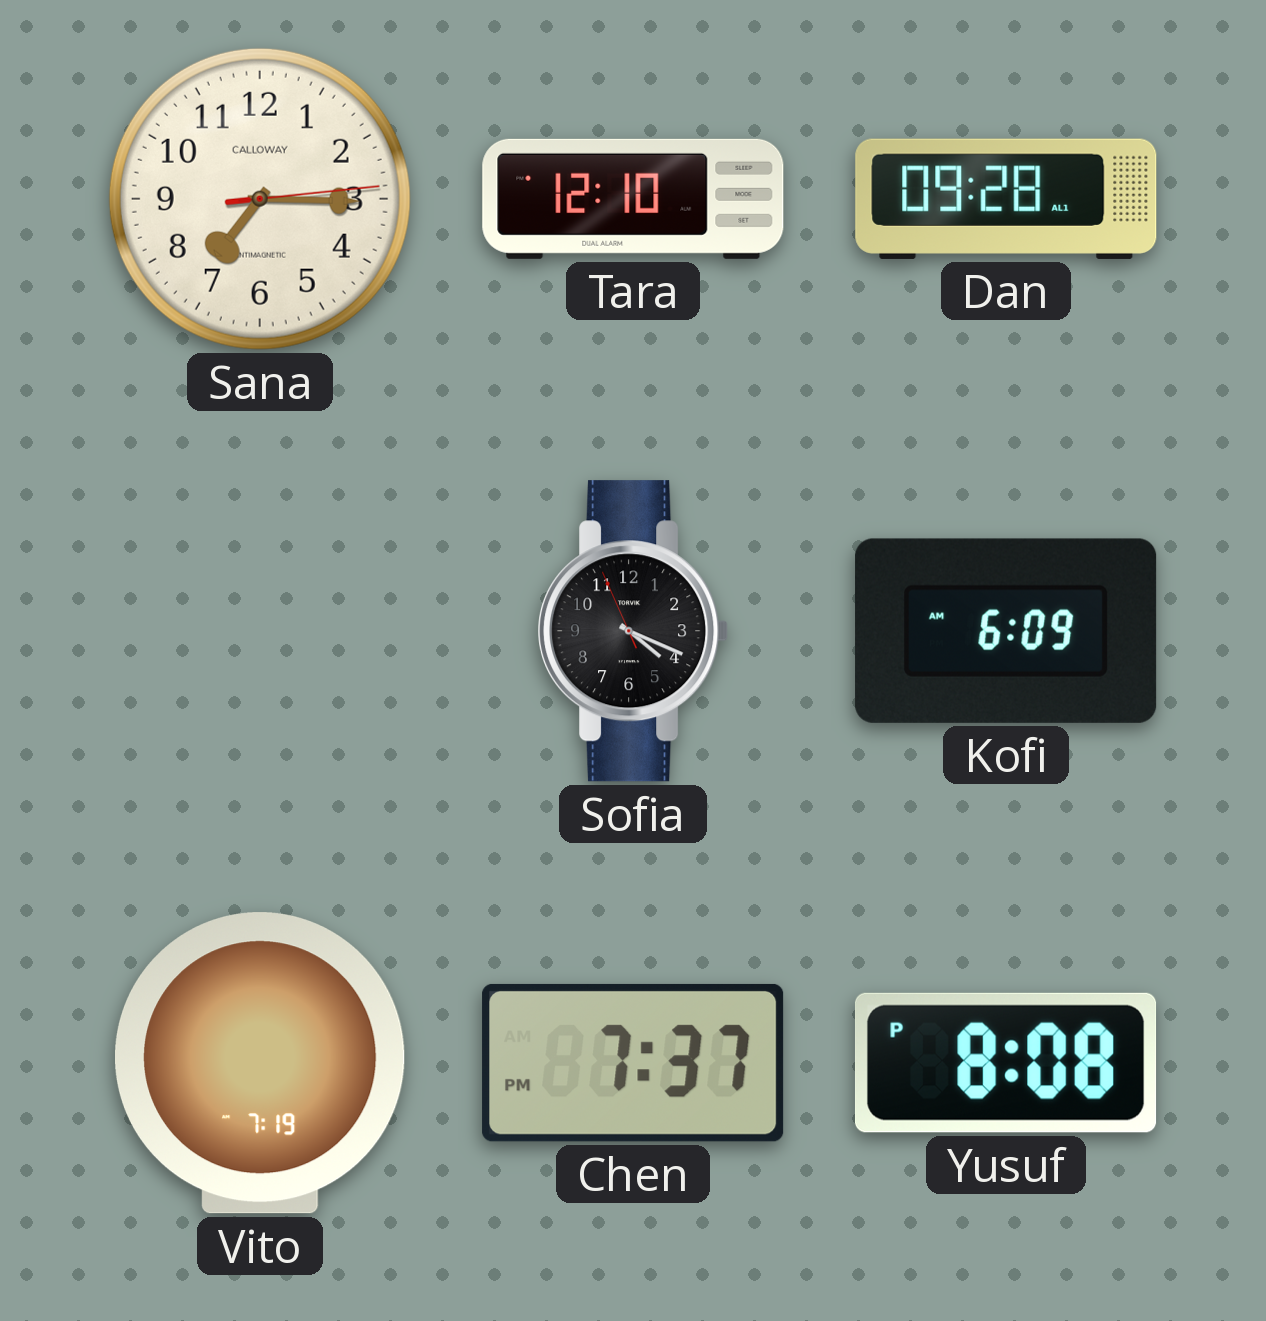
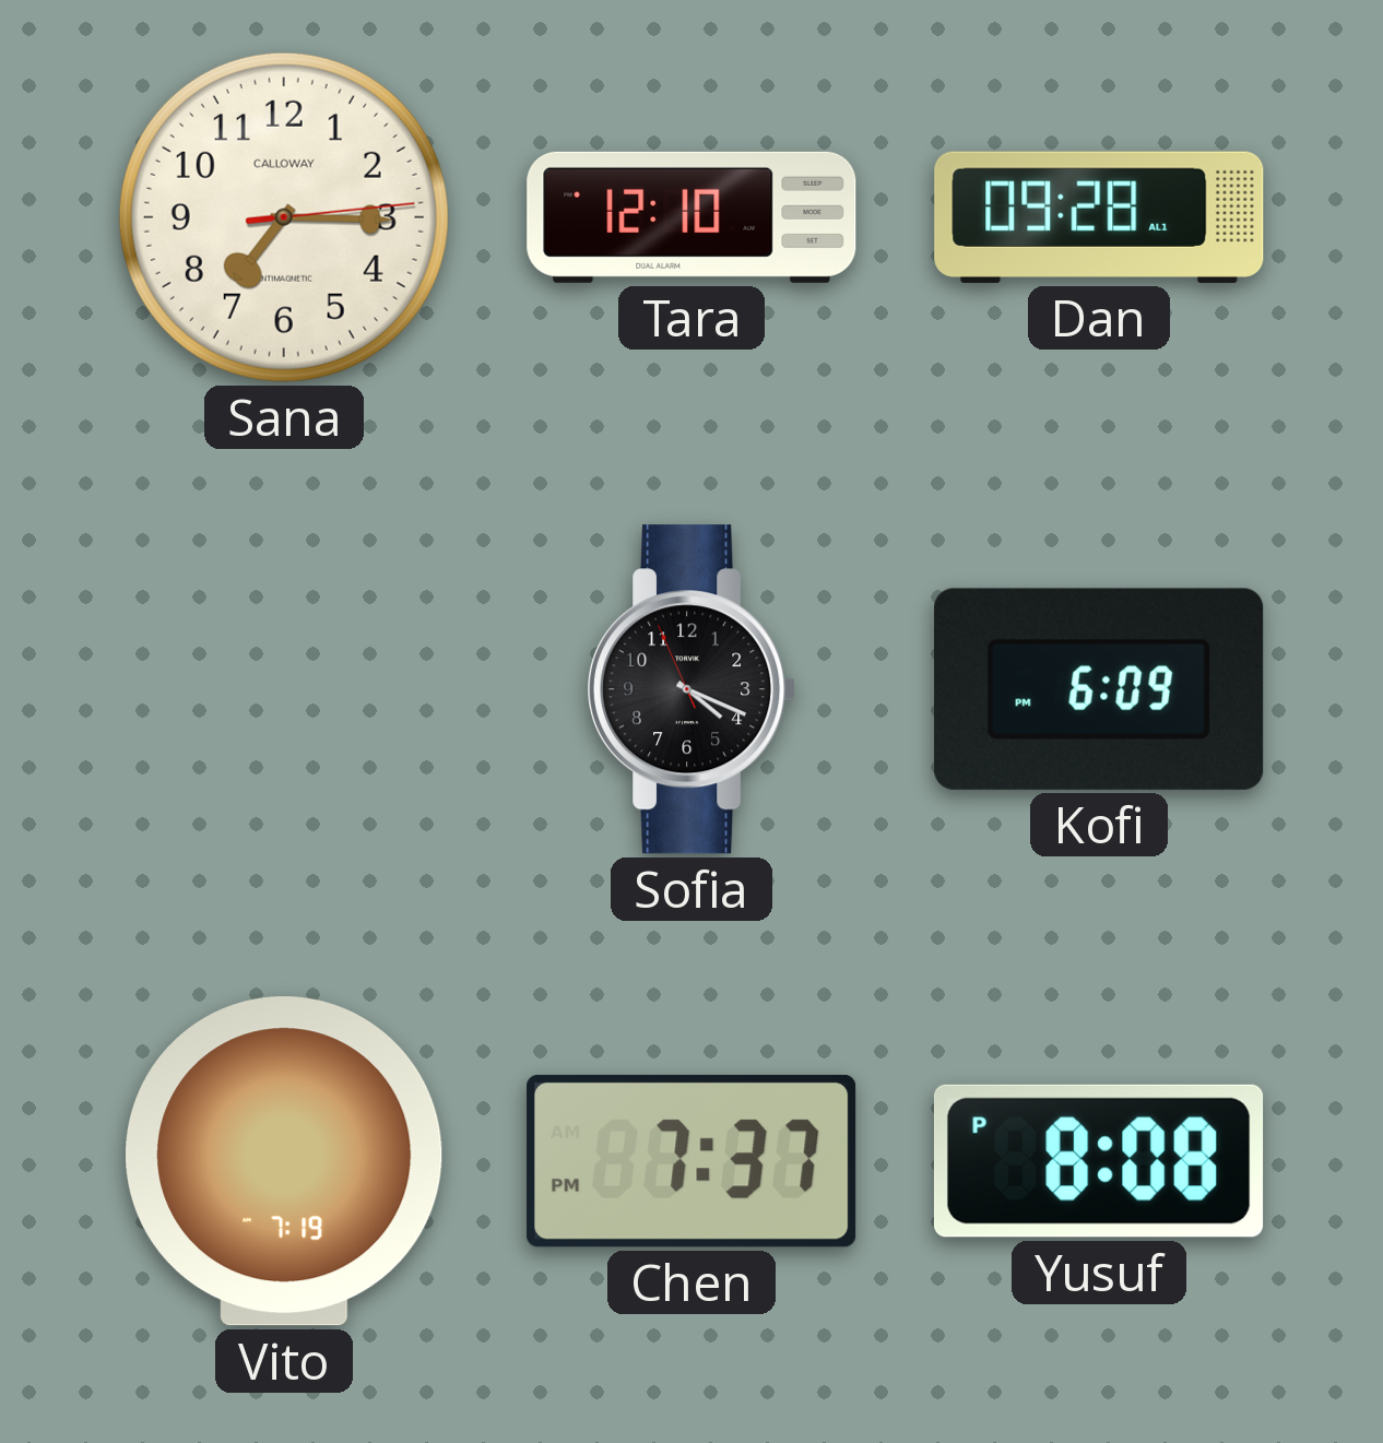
Kofi: 6:09 AM -> 6:09 PM (1099, 689)
